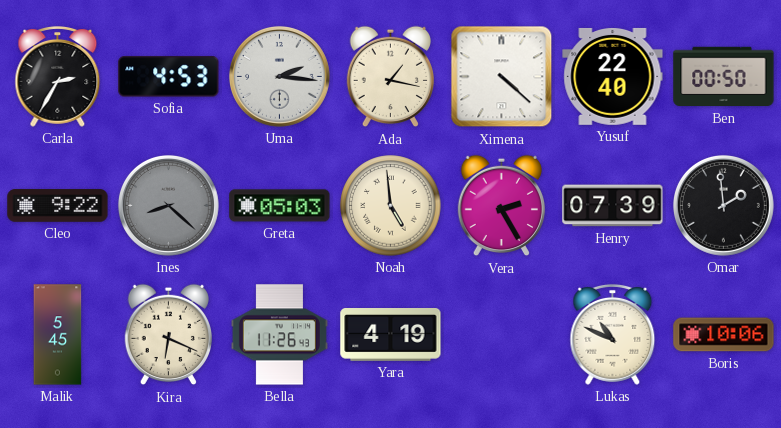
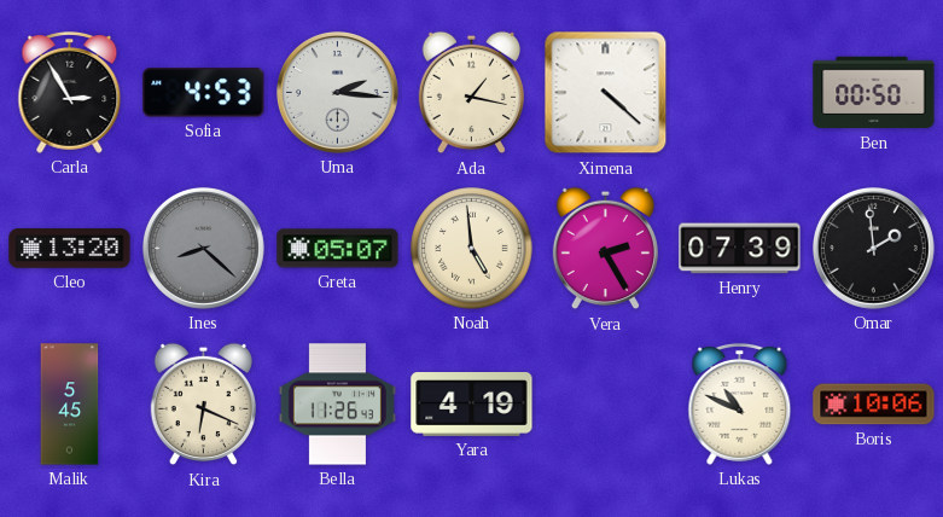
Carla: 2:35 -> 2:55 (70, 92)
Yusuf: 22:40 -> none (613, 76)
Cleo: 9:22 -> 13:20 (70, 249)
Greta: 05:03 -> 05:07 (338, 249)
